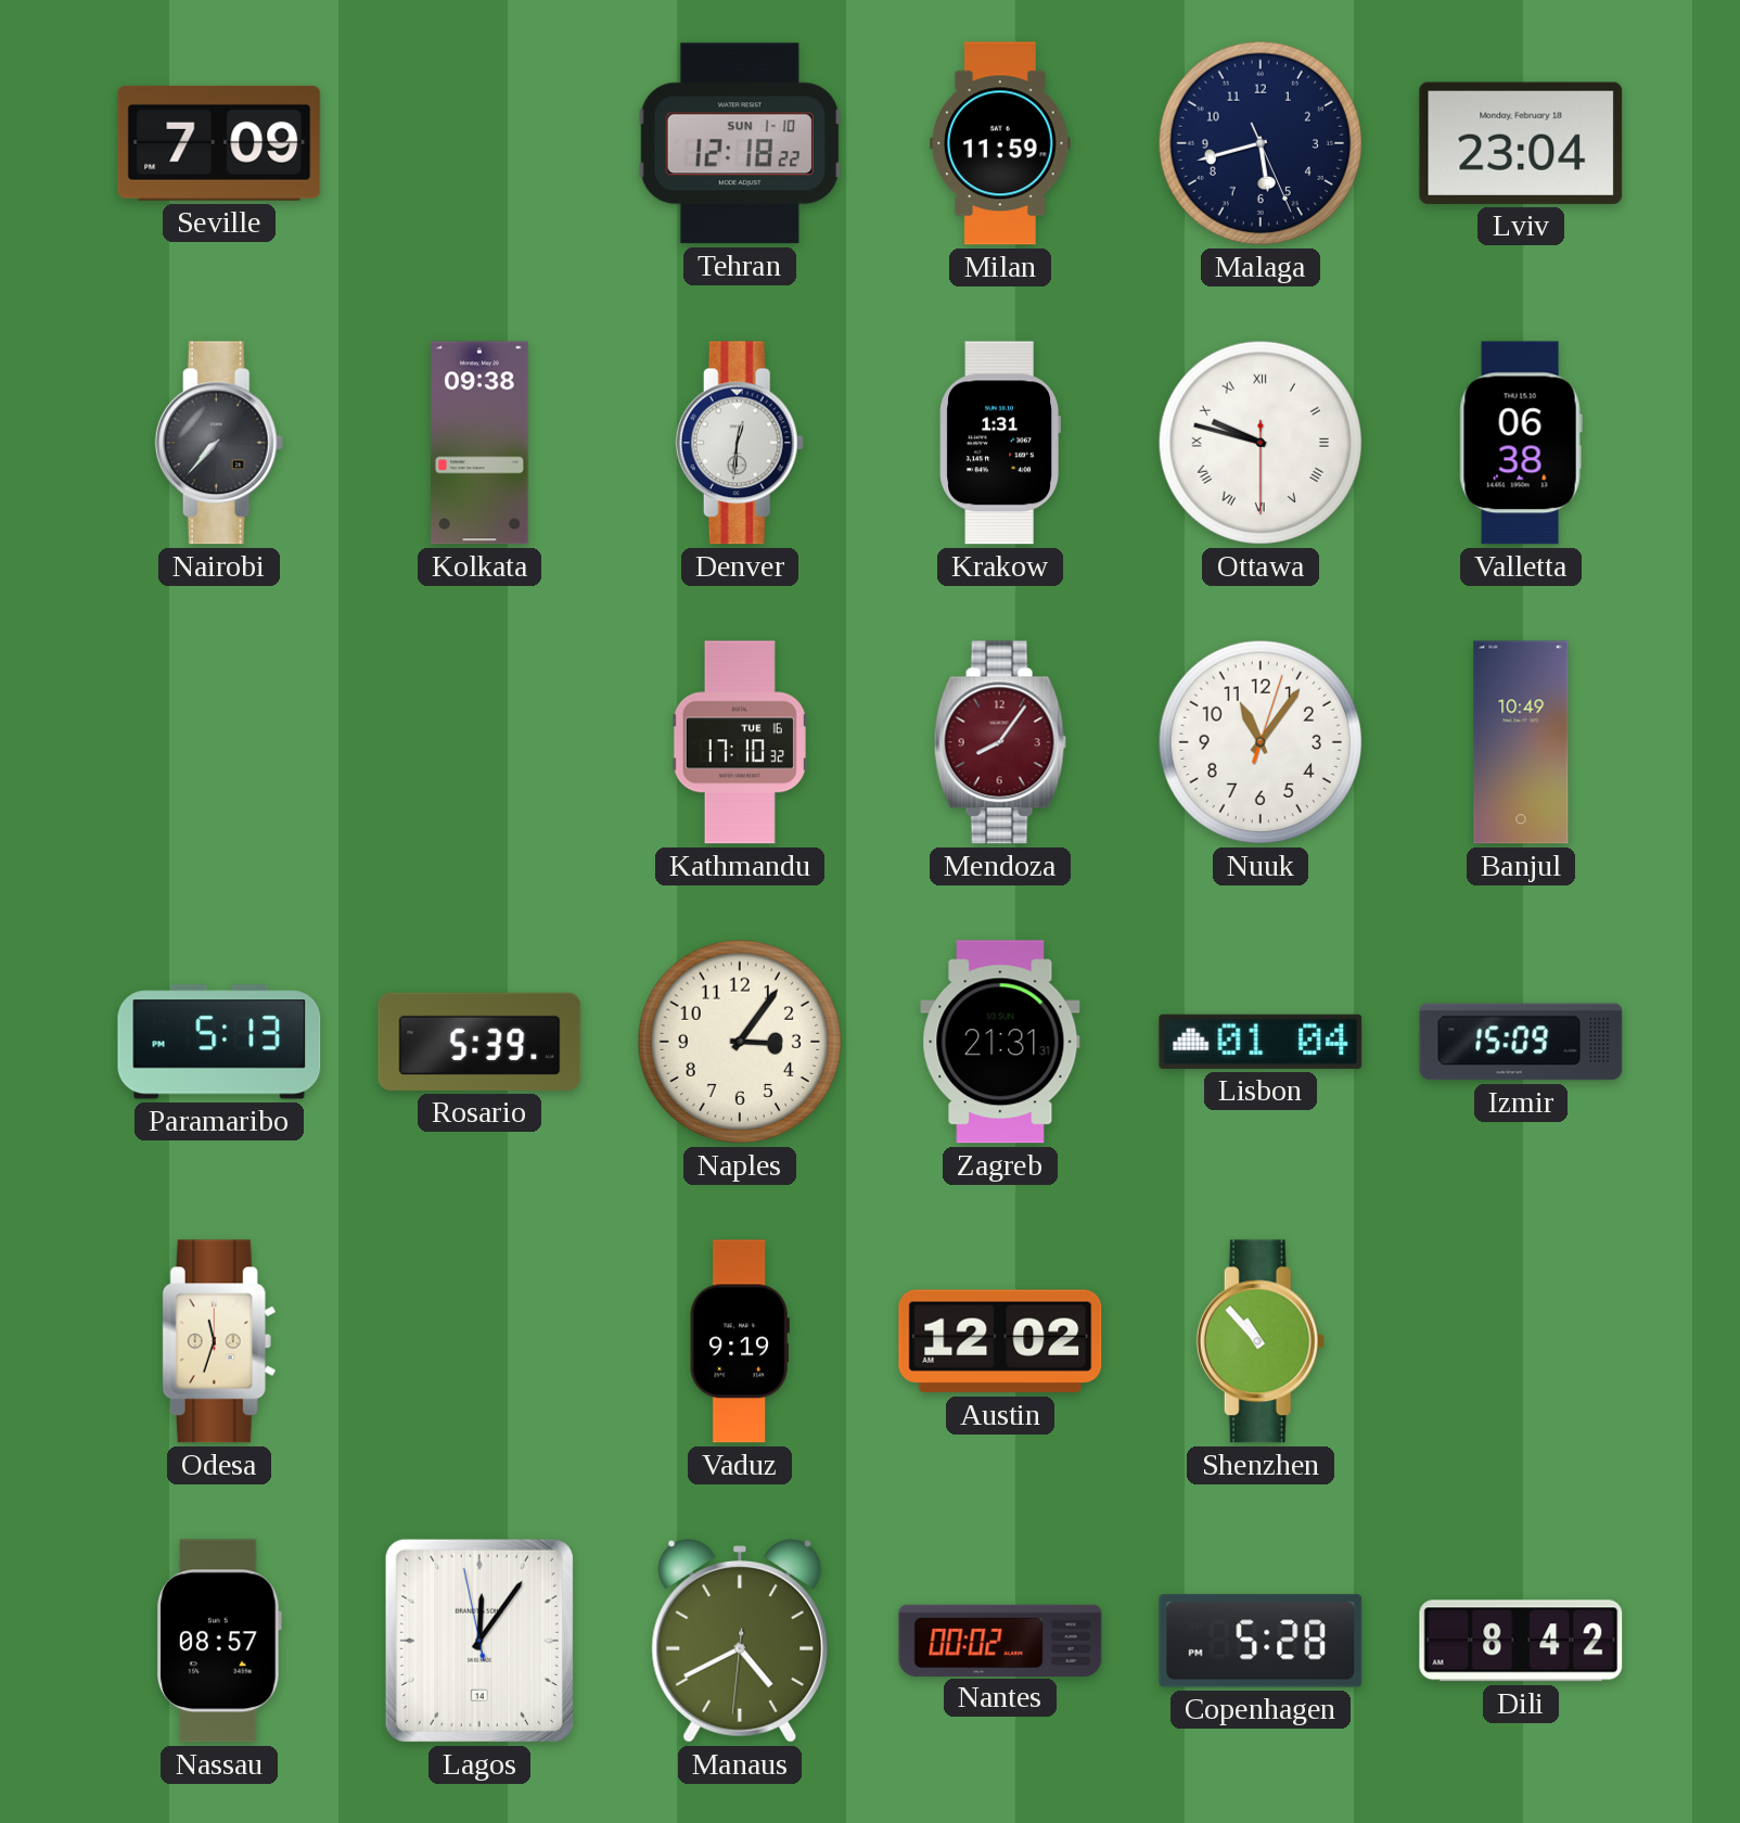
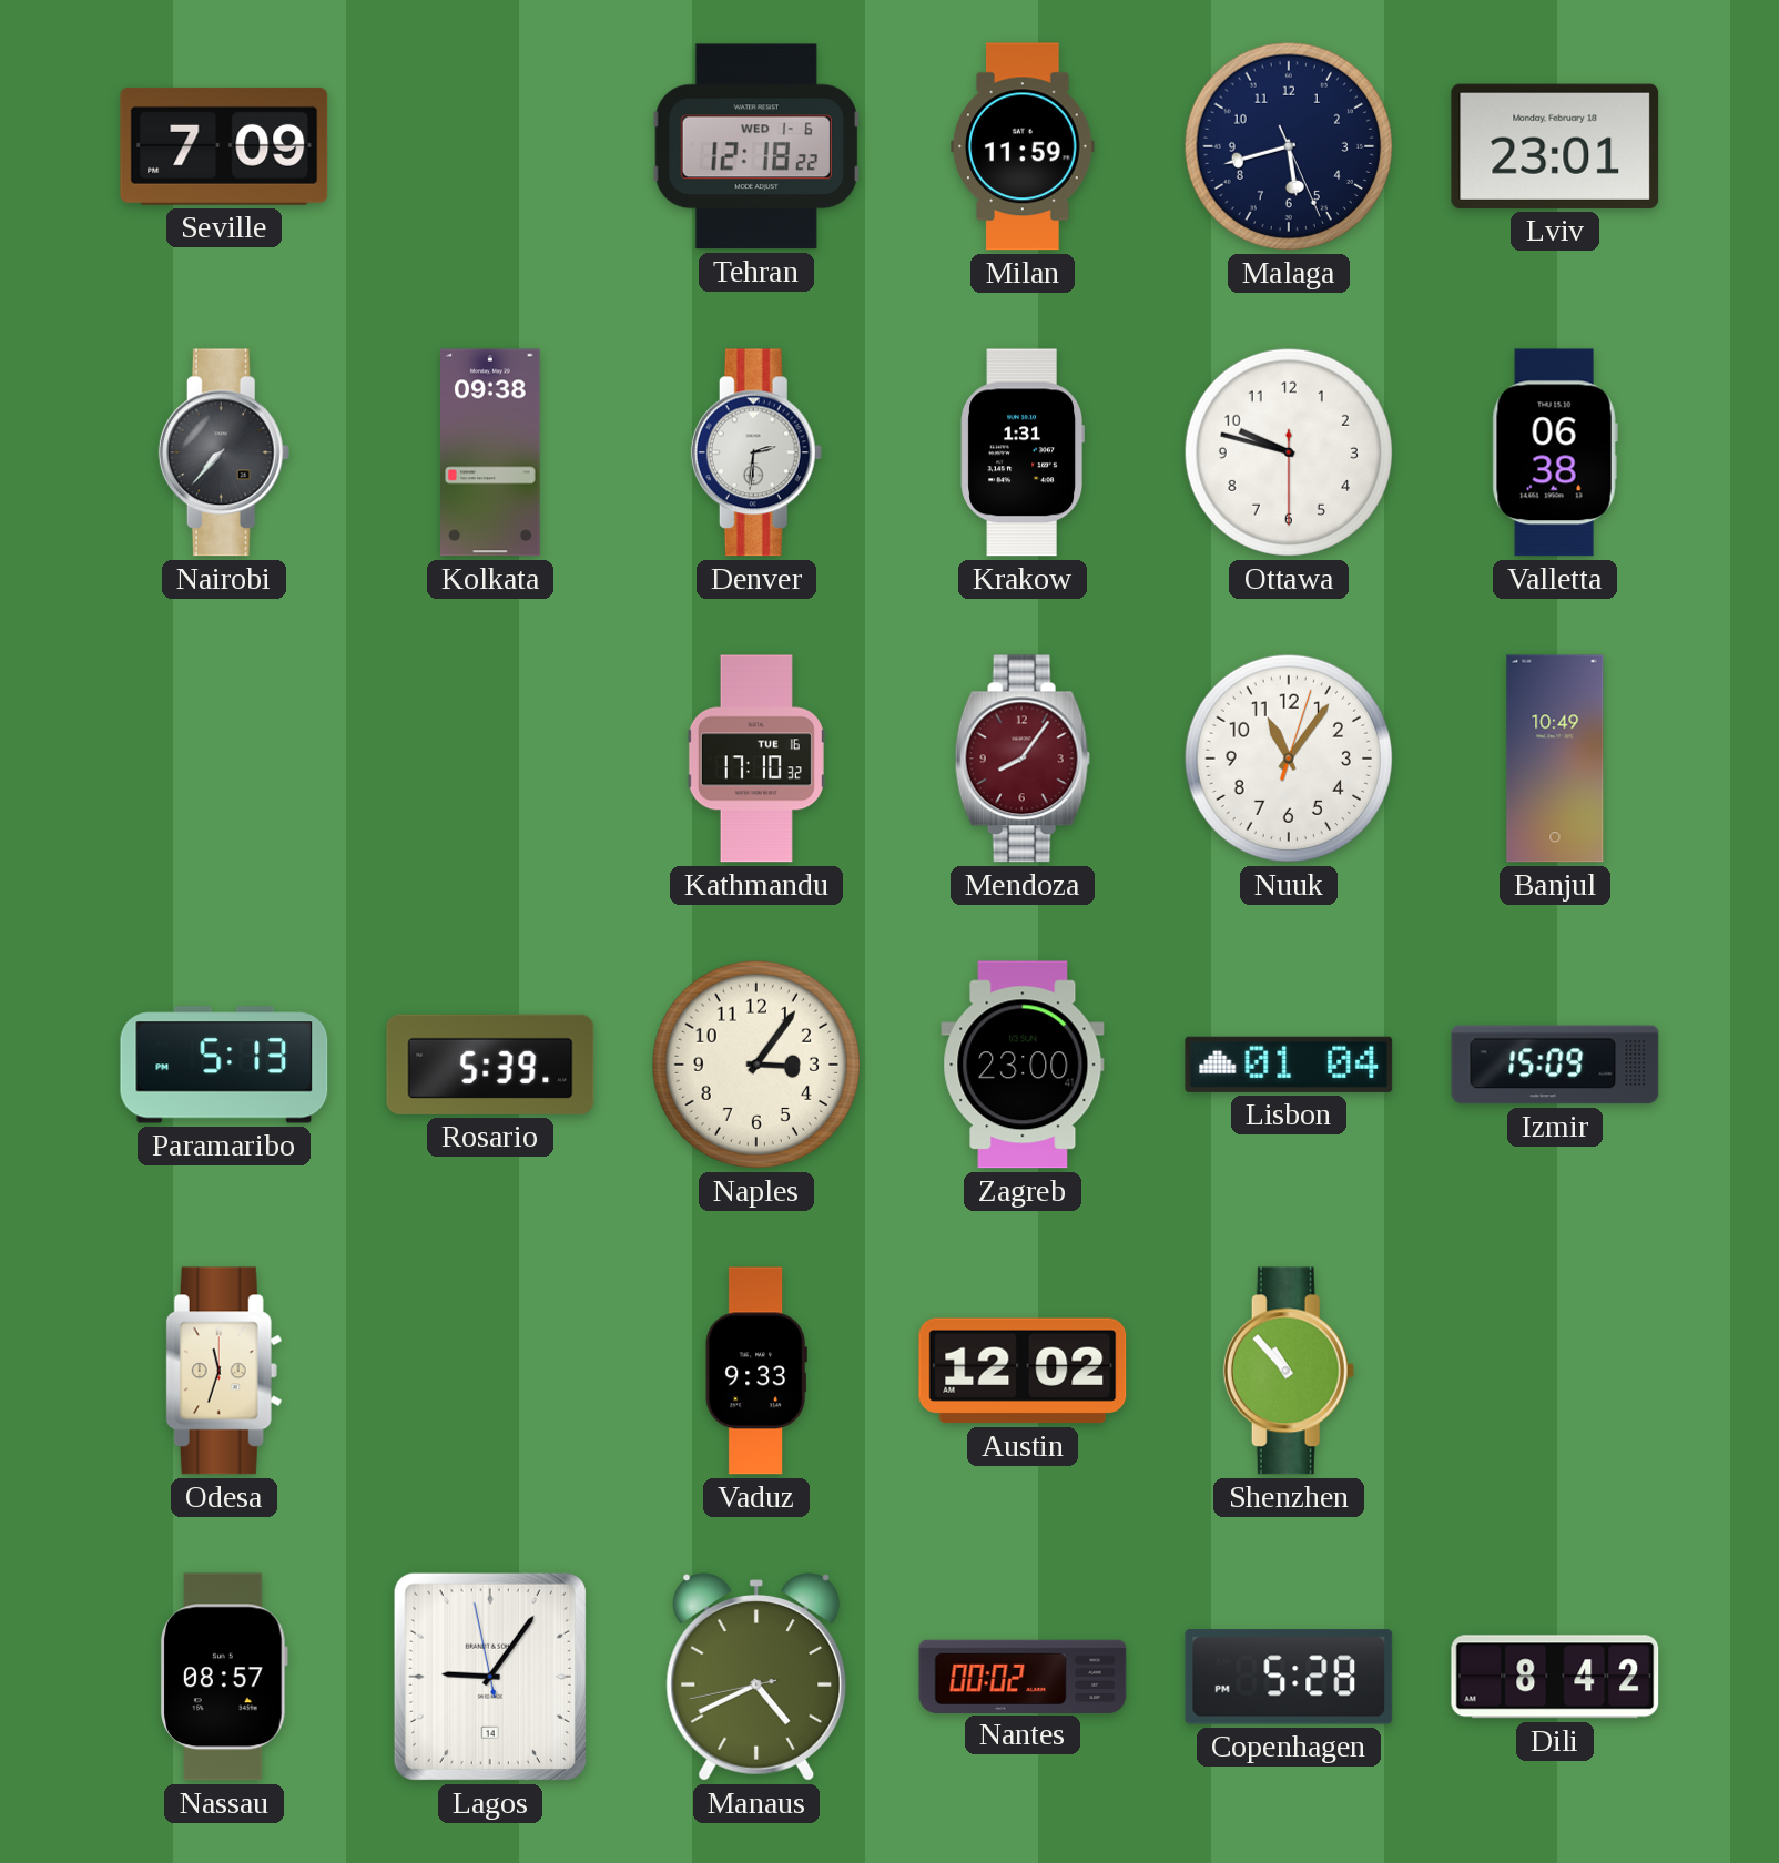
Tehran date: SUN 1-10 -> WED 1-6 (755, 146)
Lviv: 23:04 -> 23:01 (1555, 146)
Denver: 12:31 -> 2:31 (756, 452)
Ottawa numerals: Roman -> Arabic (1289, 452)
Zagreb: 21:31 -> 23:00 (1023, 1065)
Vaduz: 9:19 -> 9:33 (756, 1371)
Lagos: 12:05 -> 9:05 (490, 1677)
Manaus: 4:40:31 -> 4:40:43 (756, 1677)
